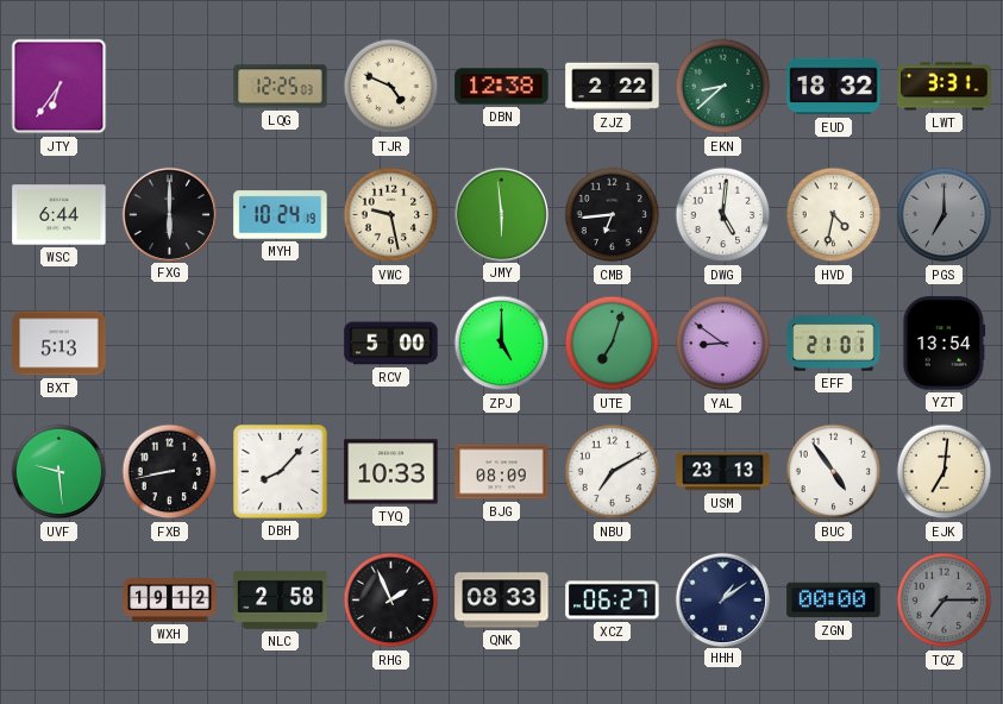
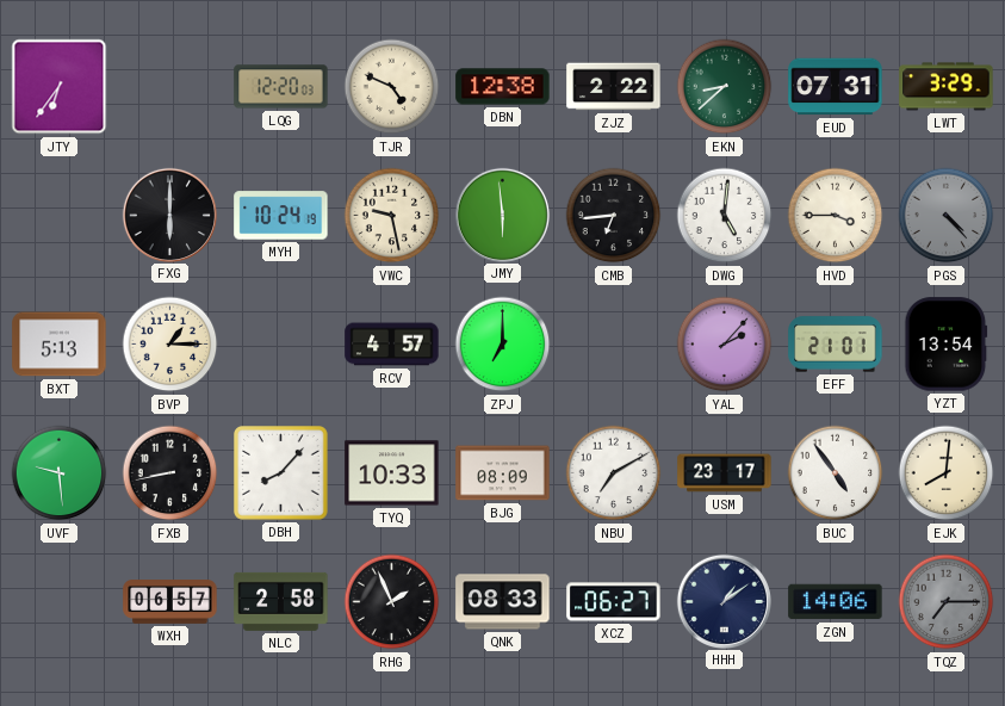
LQG: 12:25 -> 12:20 (281, 87)
EUD: 18:32 -> 07:31 (836, 87)
LWT: 3:31 -> 3:29 (947, 87)
WSC: 6:44 -> none (59, 215)
HVD: 4:32 -> 3:45 (836, 216)
PGS: 7:00 -> 4:23 (947, 216)
BVP: none -> 1:15 (170, 345)
RCV: 5:00 -> 4:57 (392, 345)
ZPJ: 5:00 -> 7:00 (503, 345)
UTE: 7:03 -> none (613, 344)
YAL: 8:51 -> 2:07 (725, 345)
USM: 23:13 -> 23:17 (725, 473)
EJK: 7:01 -> 8:01 (947, 473)
WXH: 19:12 -> 06:57 (170, 602)
ZGN: 00:00 -> 14:06 (836, 602)
